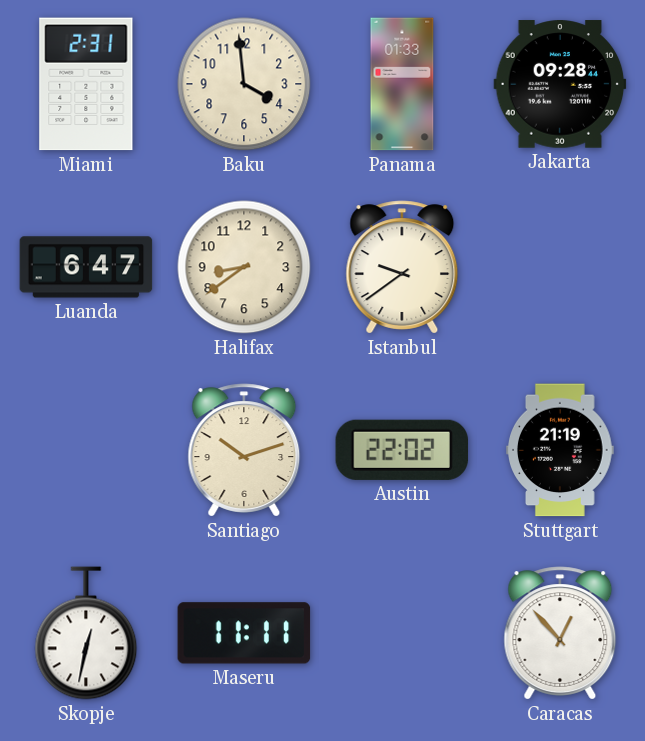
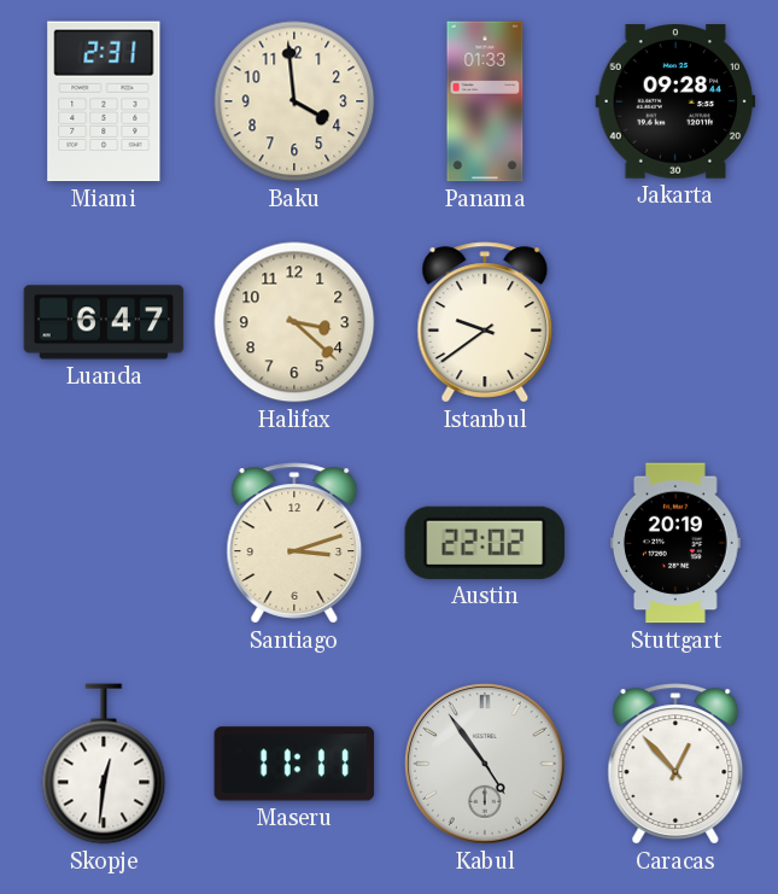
Halifax: 8:39 -> 3:22 (294, 322)
Santiago: 10:12 -> 3:12 (294, 543)
Stuttgart: 21:19 -> 20:19 (677, 543)
Skopje: 12:32 -> 12:31 (104, 764)
Kabul: none -> 4:54 (486, 765)
